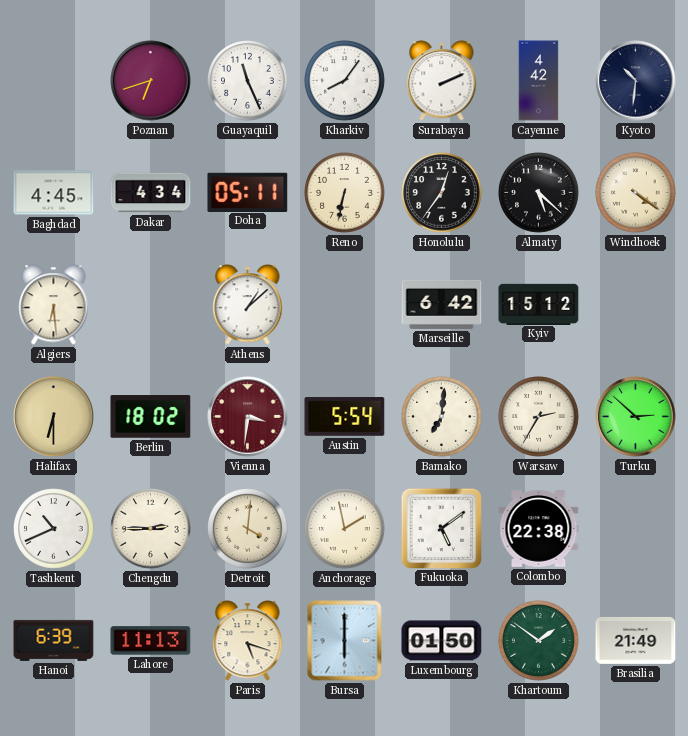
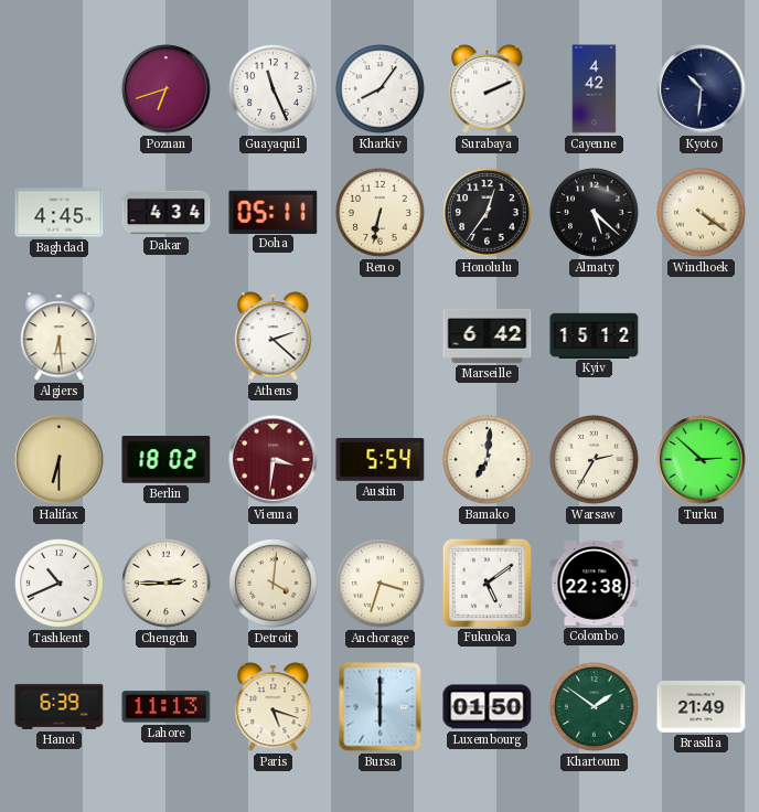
Athens: 1:08 -> 2:22 (274, 336)
Anchorage: 1:58 -> 3:33 (381, 584)
